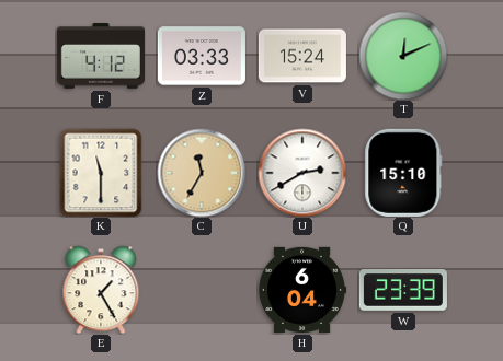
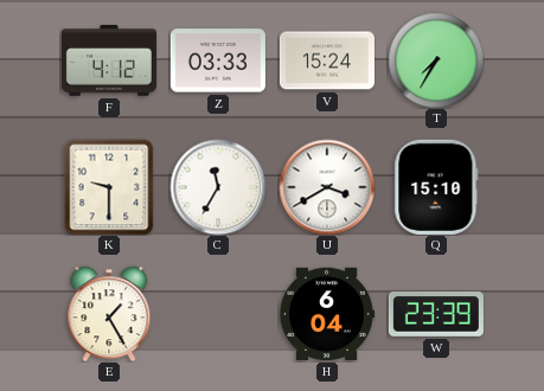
T: 12:11 -> 7:35 (436, 60)
K: 11:30 -> 9:30 (109, 187)
C dial: champagne -> white (218, 187)
U: 2:40 -> 3:40 (327, 187)
